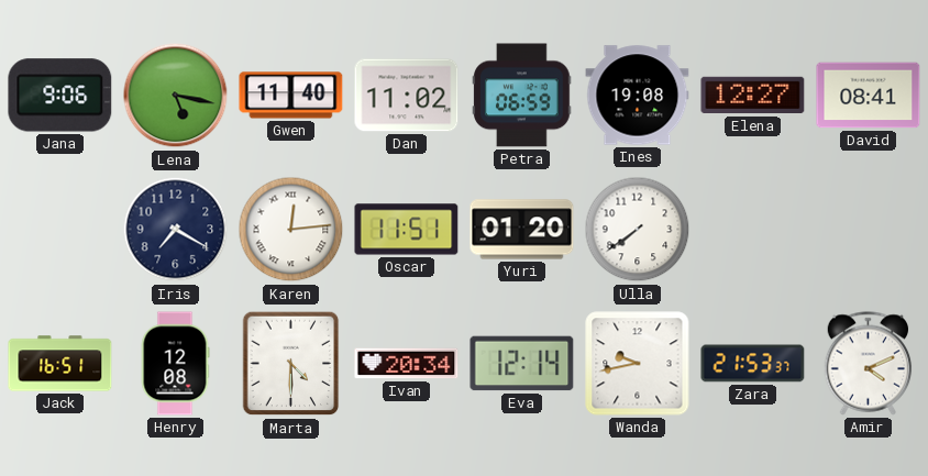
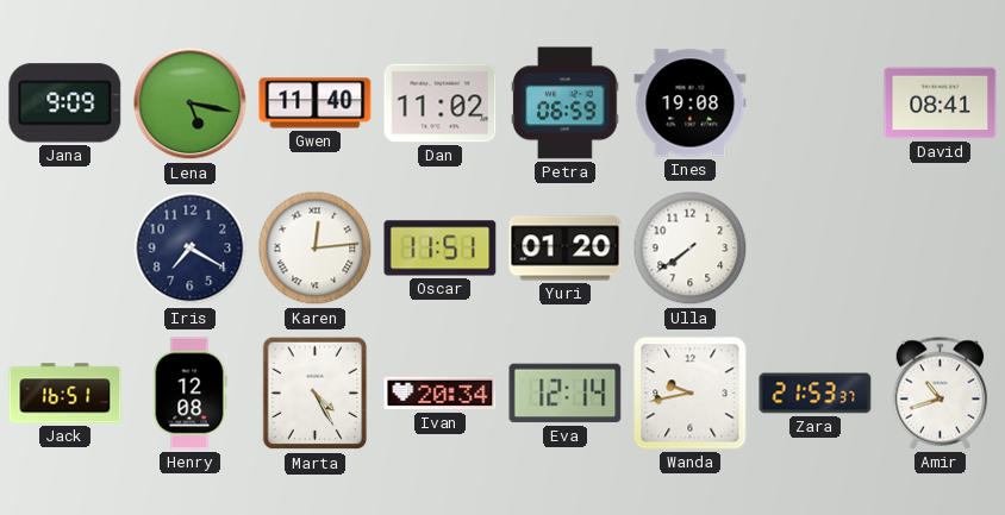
Jana: 9:06 -> 9:09 (65, 103)
Elena: 12:27 -> none (753, 96)
Marta: 4:30 -> 4:25 (316, 394)
Amir: 4:11 -> 10:42 (941, 394)
